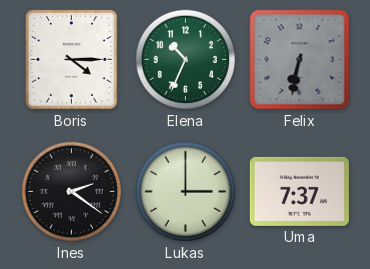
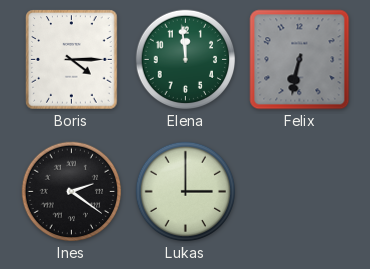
Elena: 10:34 -> 11:59 (186, 60)
Uma: 7:37 -> none (299, 191)
